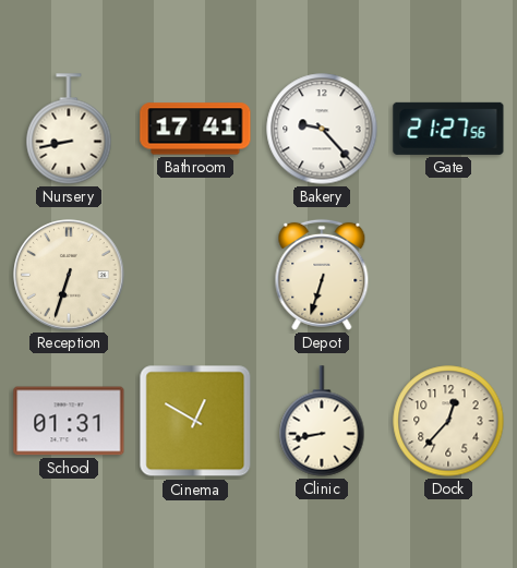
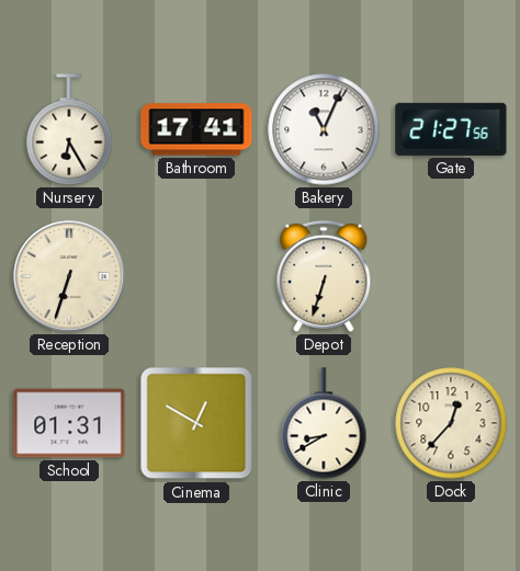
Nursery: 8:43 -> 6:25 (69, 129)
Bakery: 9:23 -> 11:04 (324, 129)
Clinic: 8:43 -> 8:40 (324, 423)
